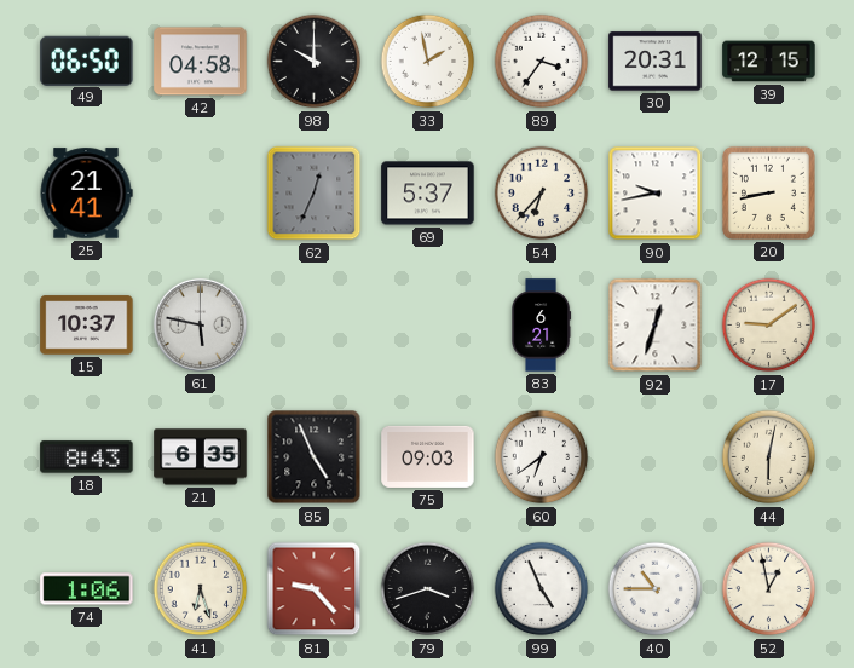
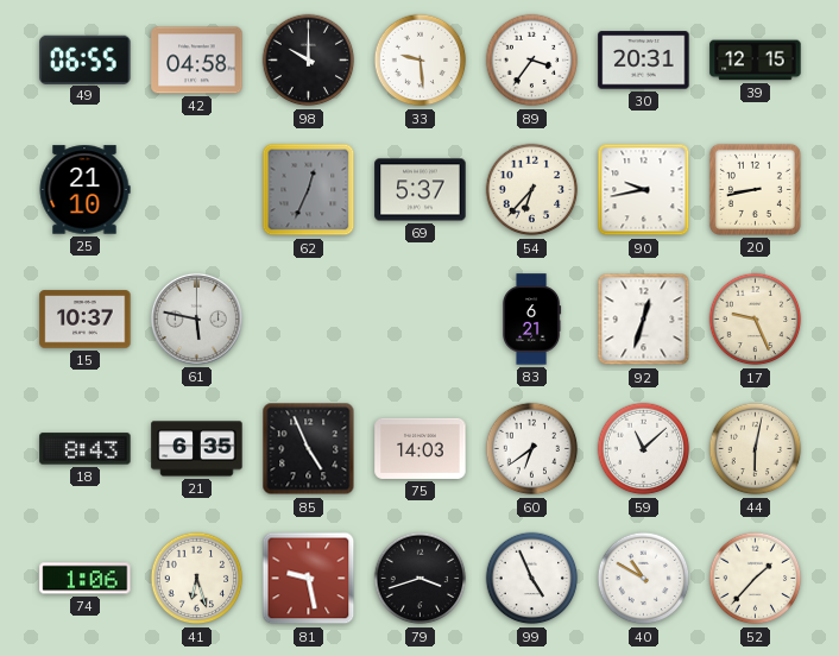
49: 06:50 -> 06:55 (86, 59)
33: 1:58 -> 9:29 (421, 61)
25: 21:41 -> 21:10 (84, 190)
17: 9:09 -> 9:26 (756, 320)
75: 09:03 -> 14:03 (421, 448)
59: none -> 11:08 (644, 449)
81: 9:23 -> 9:28 (309, 579)
40: 10:45 -> 10:50 (644, 579)
52: 12:58 -> 1:37 (756, 579)
